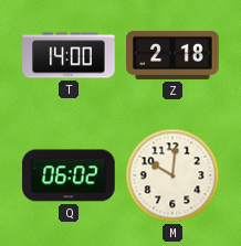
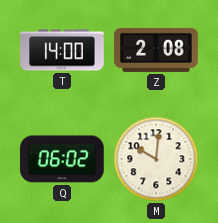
Z: 2:18 -> 2:08 (156, 50)
